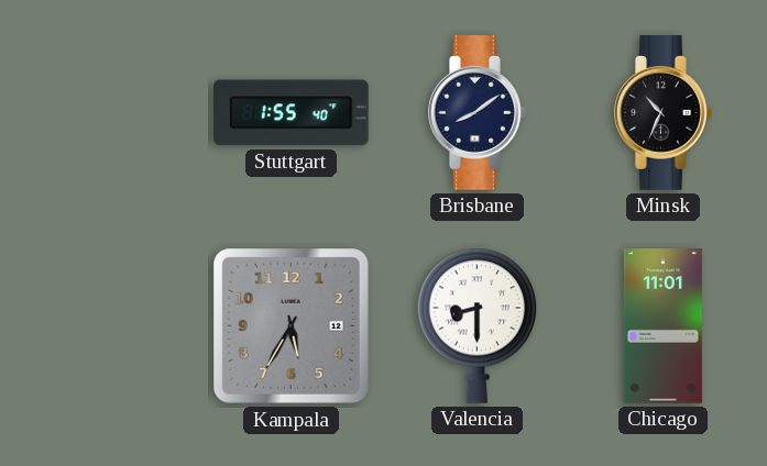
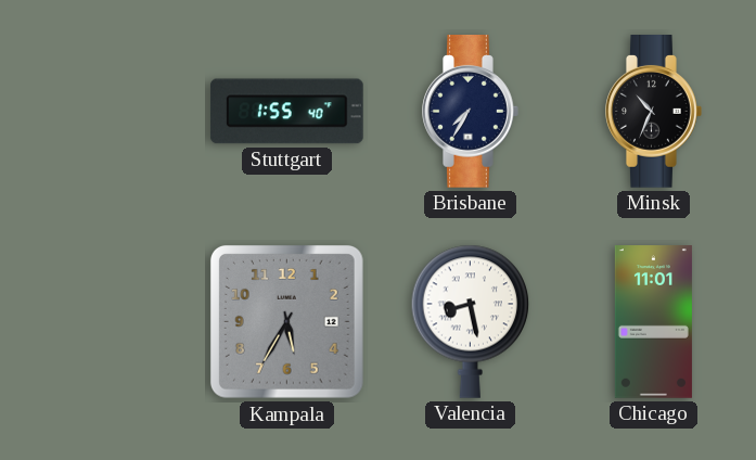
Brisbane: 8:09 -> 7:35 (471, 112)
Valencia: 8:30 -> 8:28 (471, 321)
